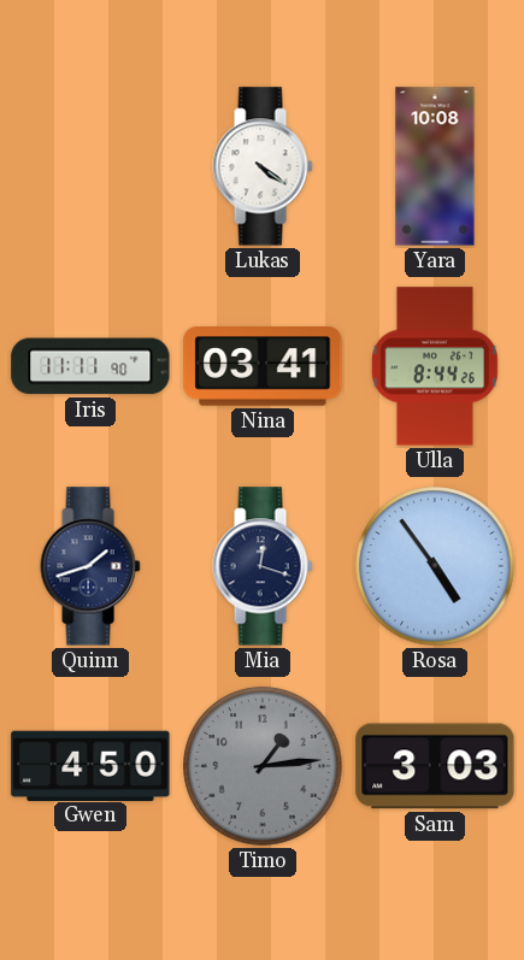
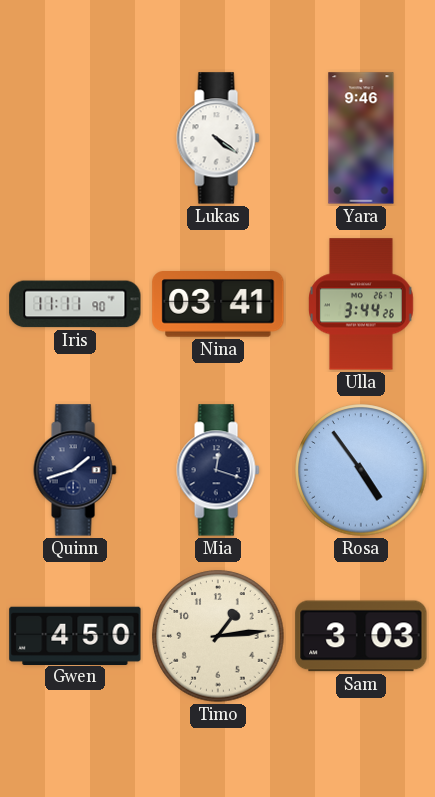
Yara: 10:08 -> 9:46 (361, 138)
Ulla: 8:44 -> 3:44 (362, 304)
Timo dial: grey -> cream (218, 636)
